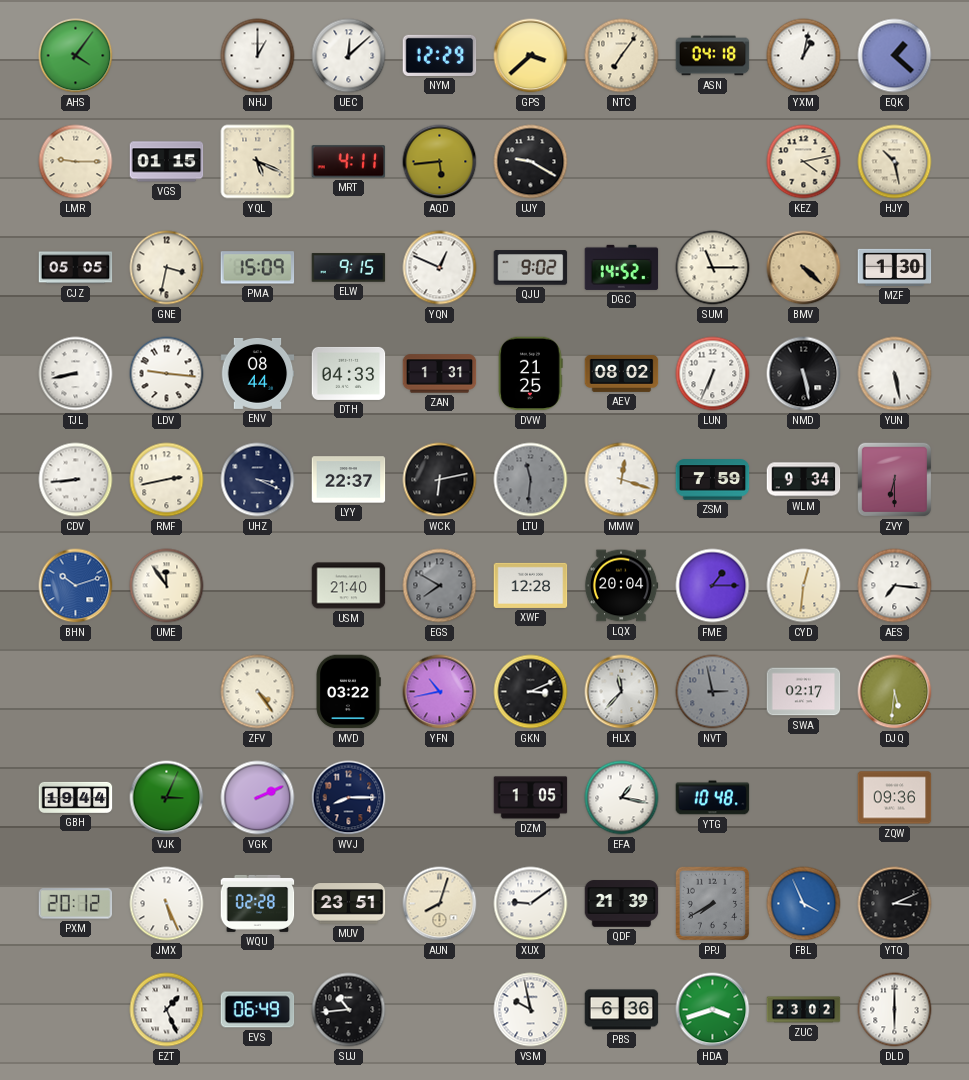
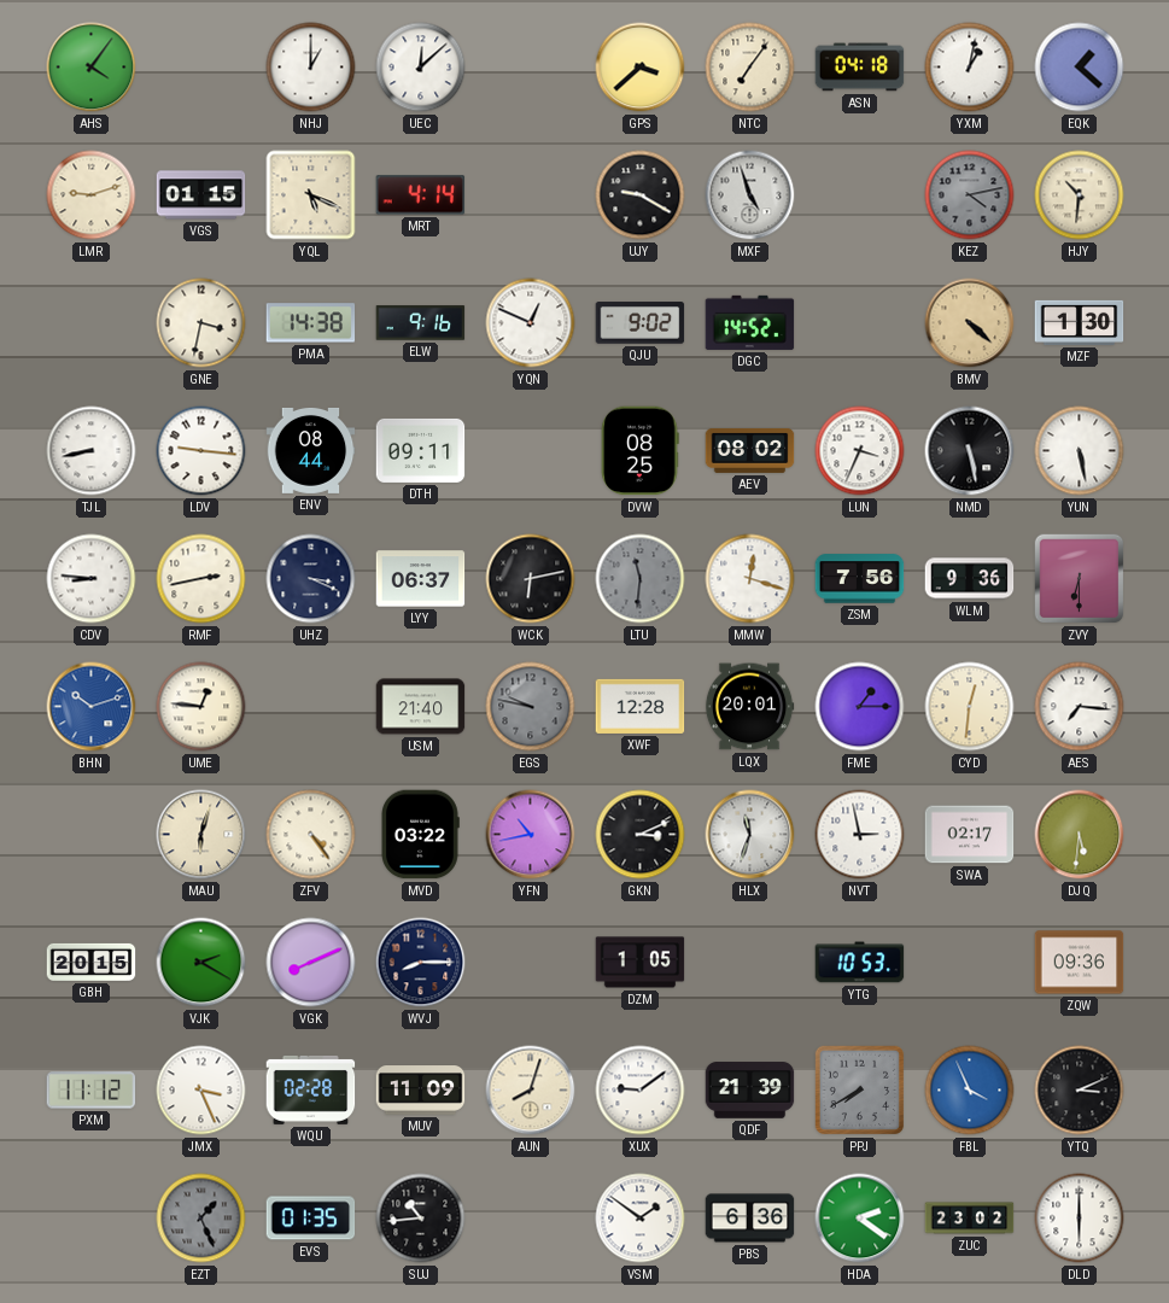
NYM: 12:29 -> none (440, 55)
LMR: 9:15 -> 9:12 (92, 195)
MRT: 4:11 -> 4:14 (421, 195)
AQD: 5:44 -> none (440, 162)
MXF: none -> 4:57 (750, 195)
KEZ dial: cream -> grey (970, 195)
HJY: 10:28 -> 10:31 (1080, 195)
CJZ: 05:05 -> none (76, 268)
PMA: 15:09 -> 14:38 (311, 323)
ELW: 9:15 -> 9:16 (421, 323)
SUM: 11:15 -> none (713, 268)
DTH: 04:33 -> 09:11 (421, 450)
ZAN: 1:31 -> none (440, 374)
DVW: 21:25 -> 08:25 (641, 451)
LUN: 6:34 -> 3:34 (860, 451)
CDV: 8:44 -> 8:46 (92, 579)
LYY: 22:37 -> 06:37 (421, 579)
ZSM: 7:59 -> 7:56 (860, 579)
WLM: 9:34 -> 9:36 (970, 579)
UME: 11:54 -> 12:46 (201, 707)
EGS: 7:50 -> 9:47 (531, 707)
LQX: 20:04 -> 20:01 (749, 707)
MAU: none -> 6:03 (201, 835)
HLX: 11:37 -> 11:33 (750, 835)
NVT dial: grey -> white (860, 835)
GBH: 19:44 -> 20:15 (92, 962)
VJK: 3:04 -> 2:20 (201, 963)
VGK: 2:11 -> 8:11 (311, 963)
EFA: 1:17 -> none (622, 798)
YTG: 10:48 -> 10:53 (860, 963)
PXM: 20:12 -> 11:12 (92, 1091)
JMX: 5:26 -> 3:26 (201, 1091)
MUV: 23:51 -> 11:09 (421, 1091)
EZT dial: white -> grey (201, 1219)
EVS: 06:49 -> 01:35 (311, 1219)
VSM: 9:58 -> 1:51 (641, 1219)
HDA: 3:42 -> 2:21 (860, 1219)
